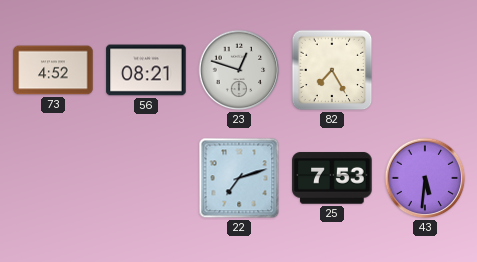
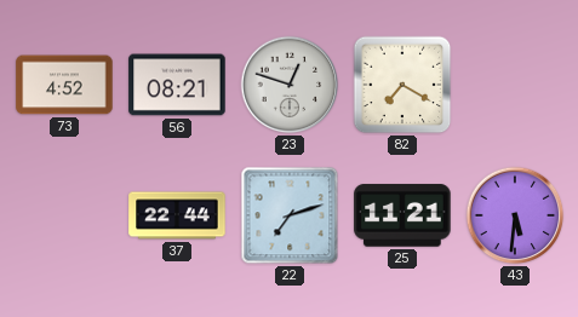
82: 7:25 -> 7:20 (402, 85)
37: none -> 22:44 (177, 215)
25: 7:53 -> 11:21 (402, 215)
